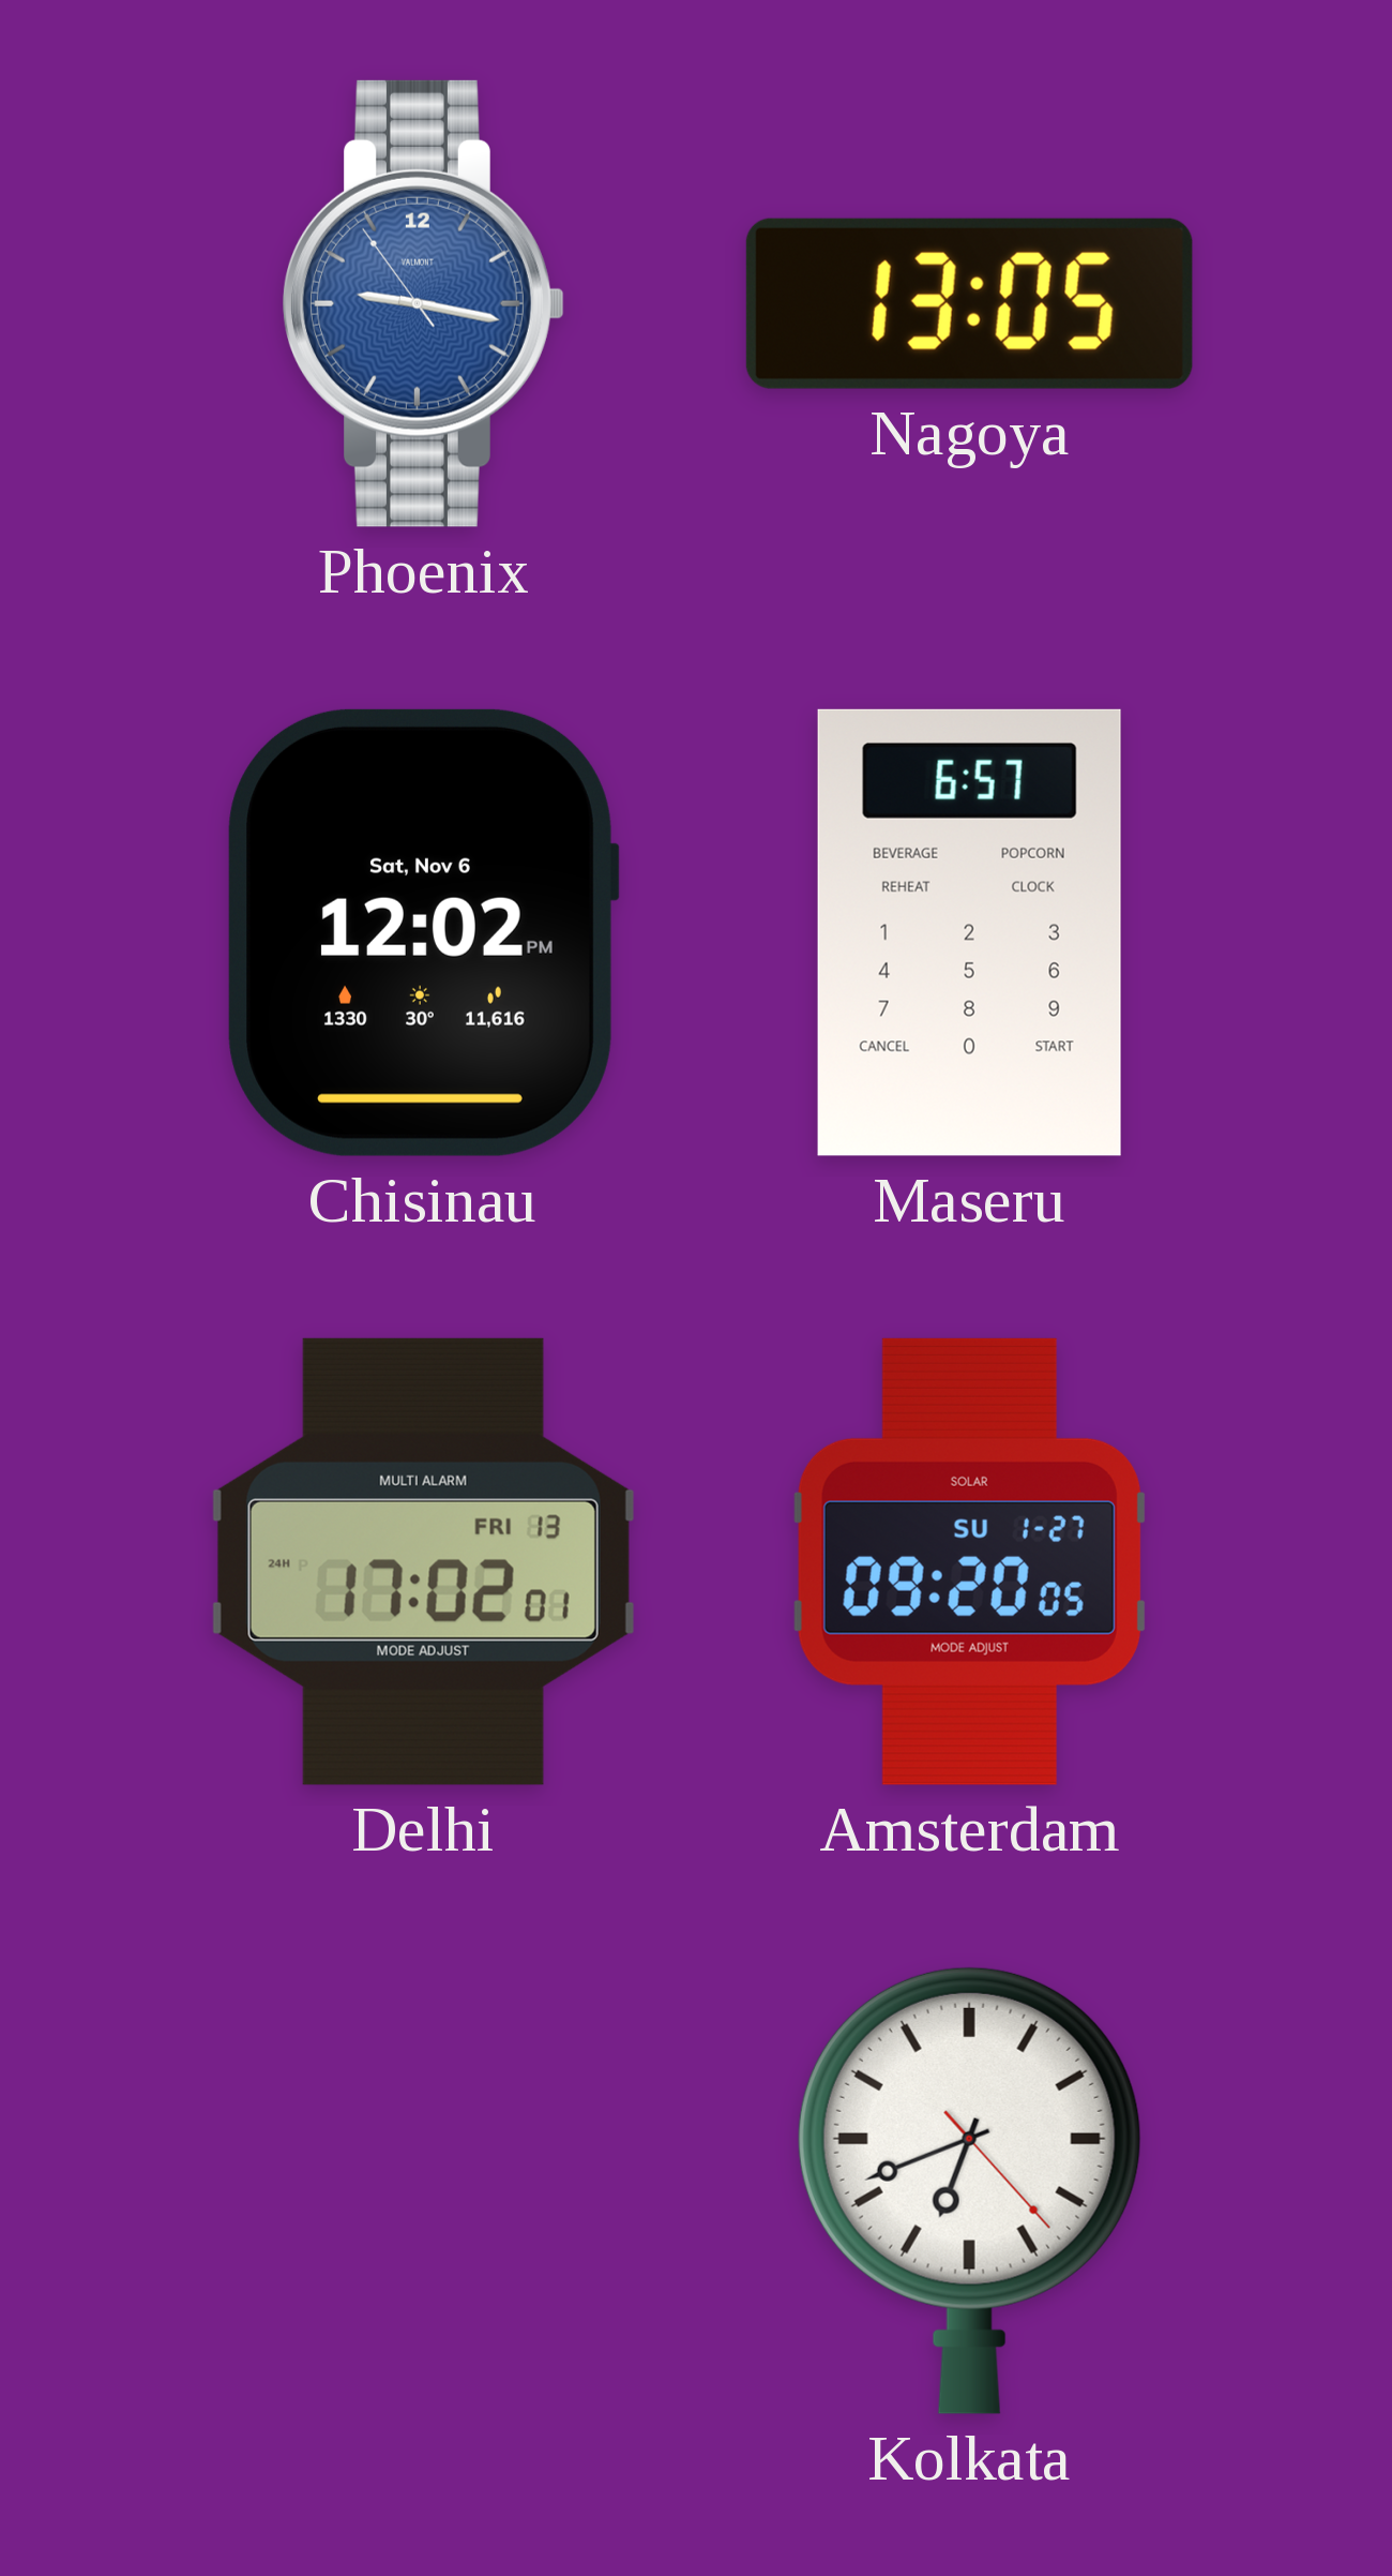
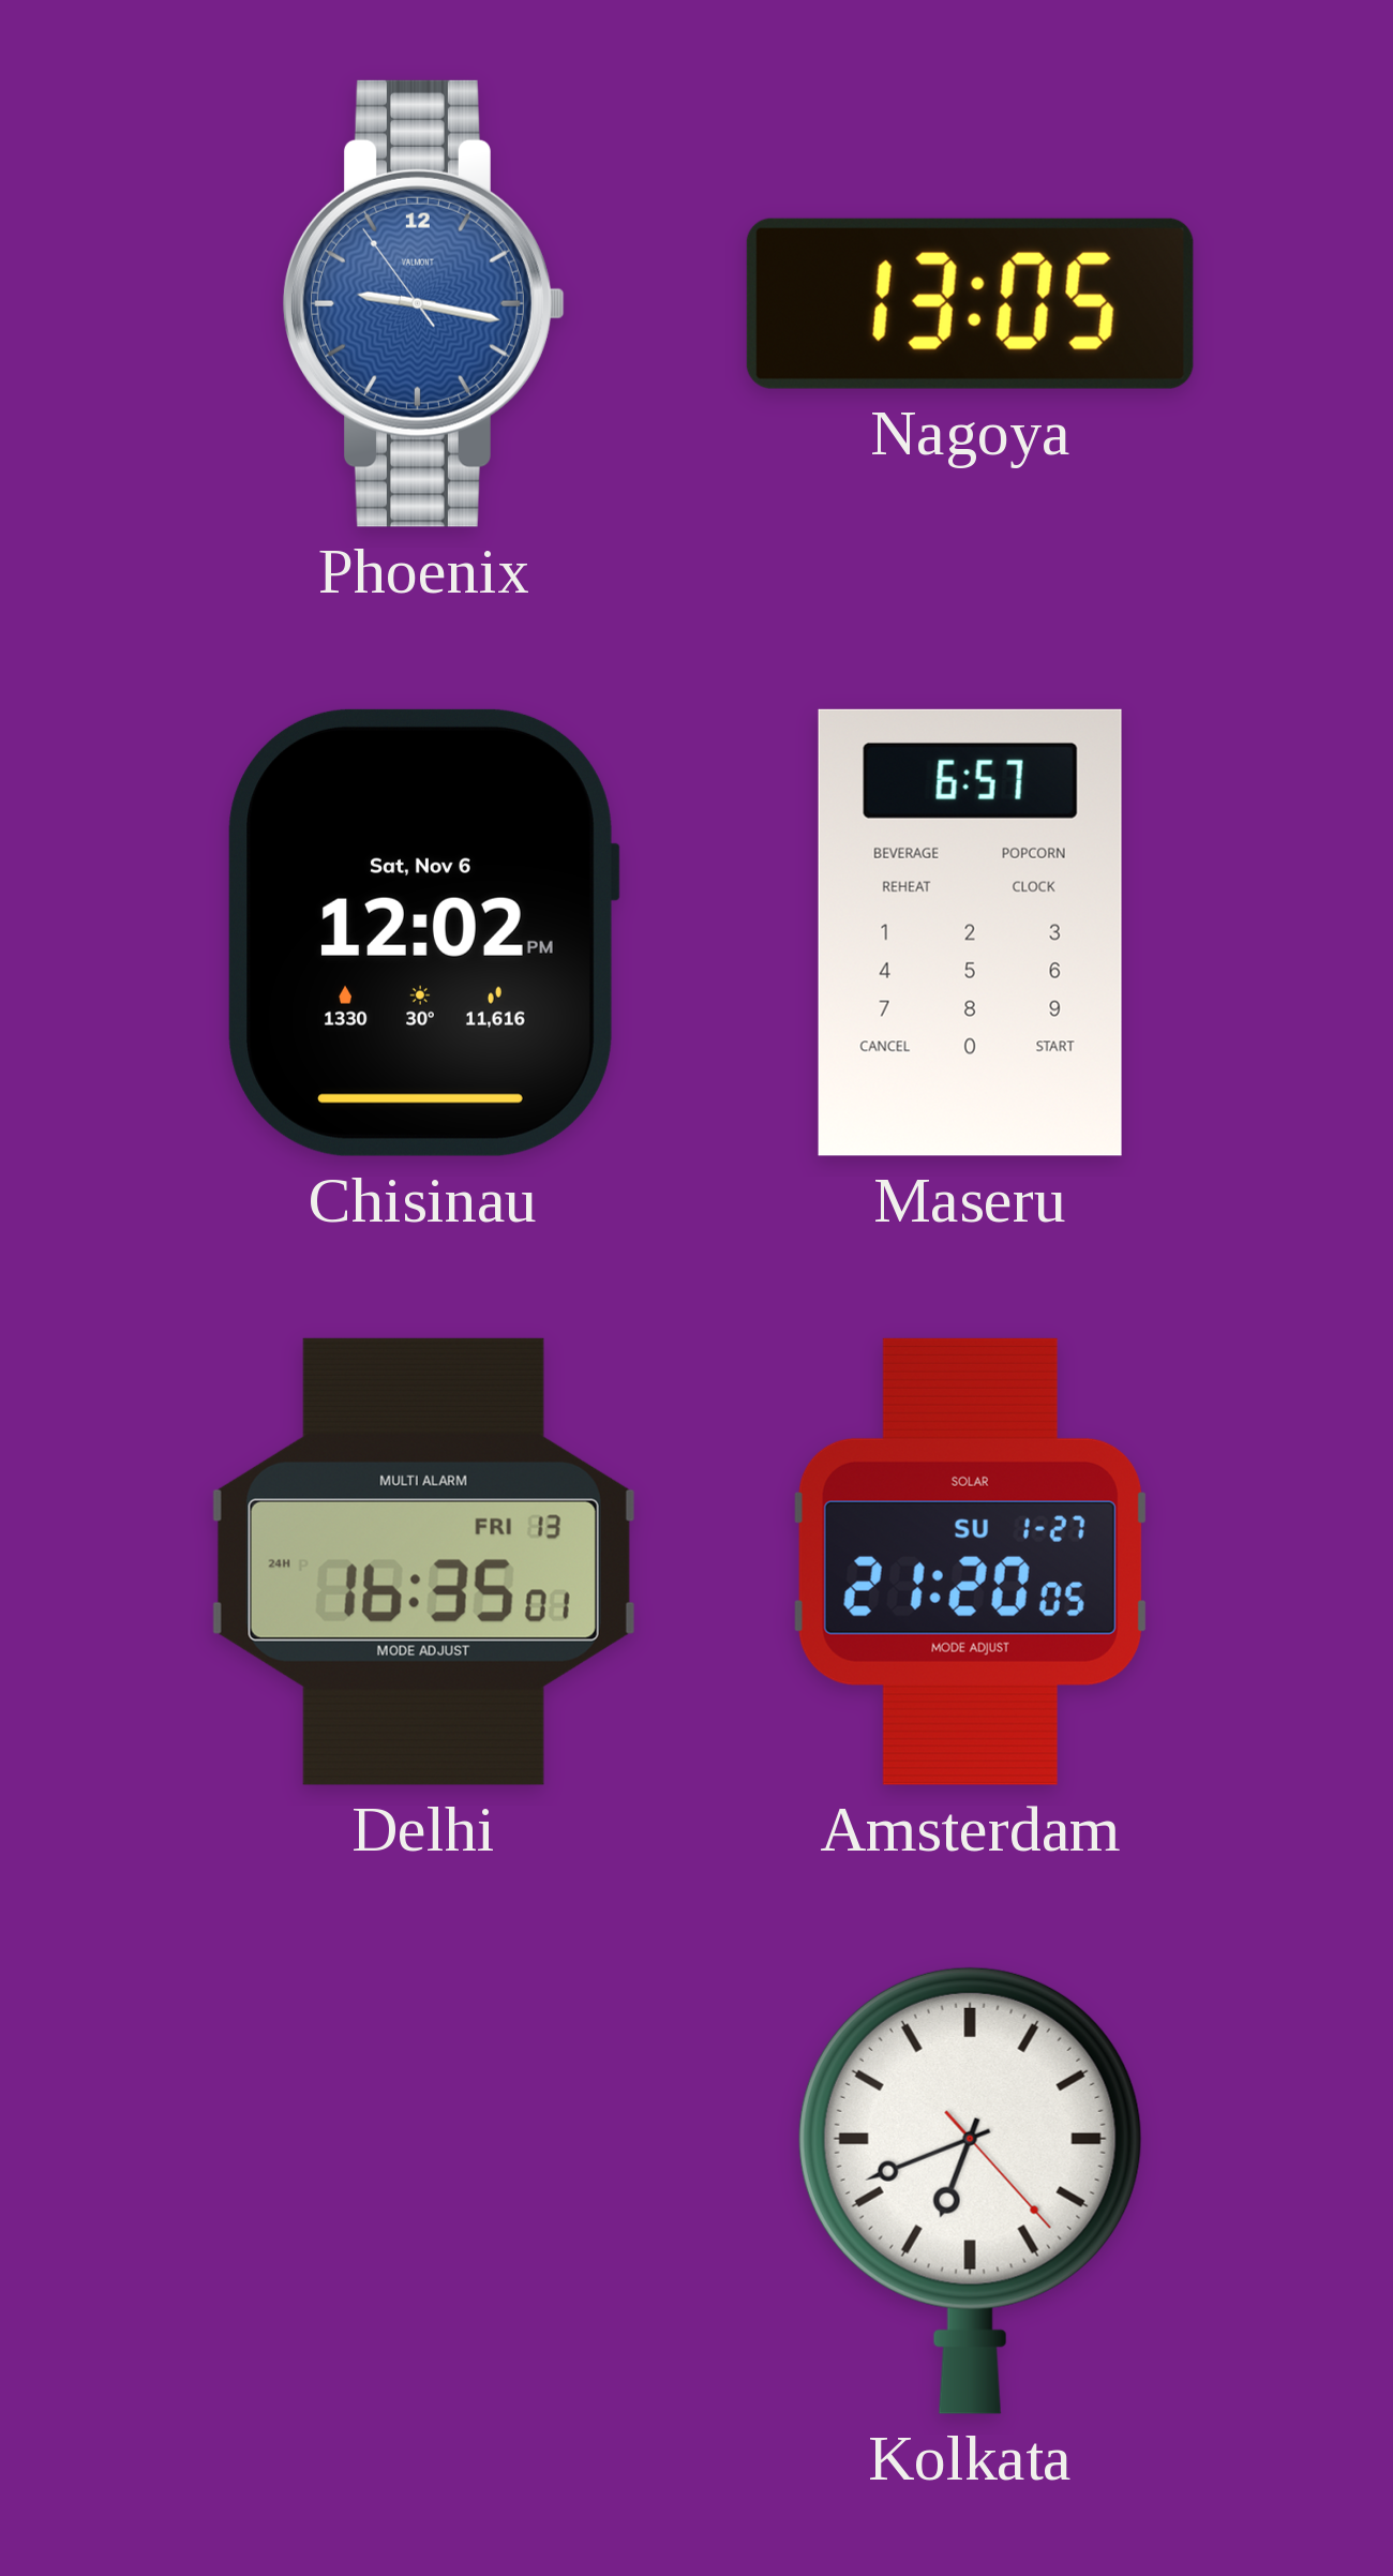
Delhi: 17:02 -> 16:35 (423, 1561)
Amsterdam: 09:20 -> 21:20 (970, 1561)
